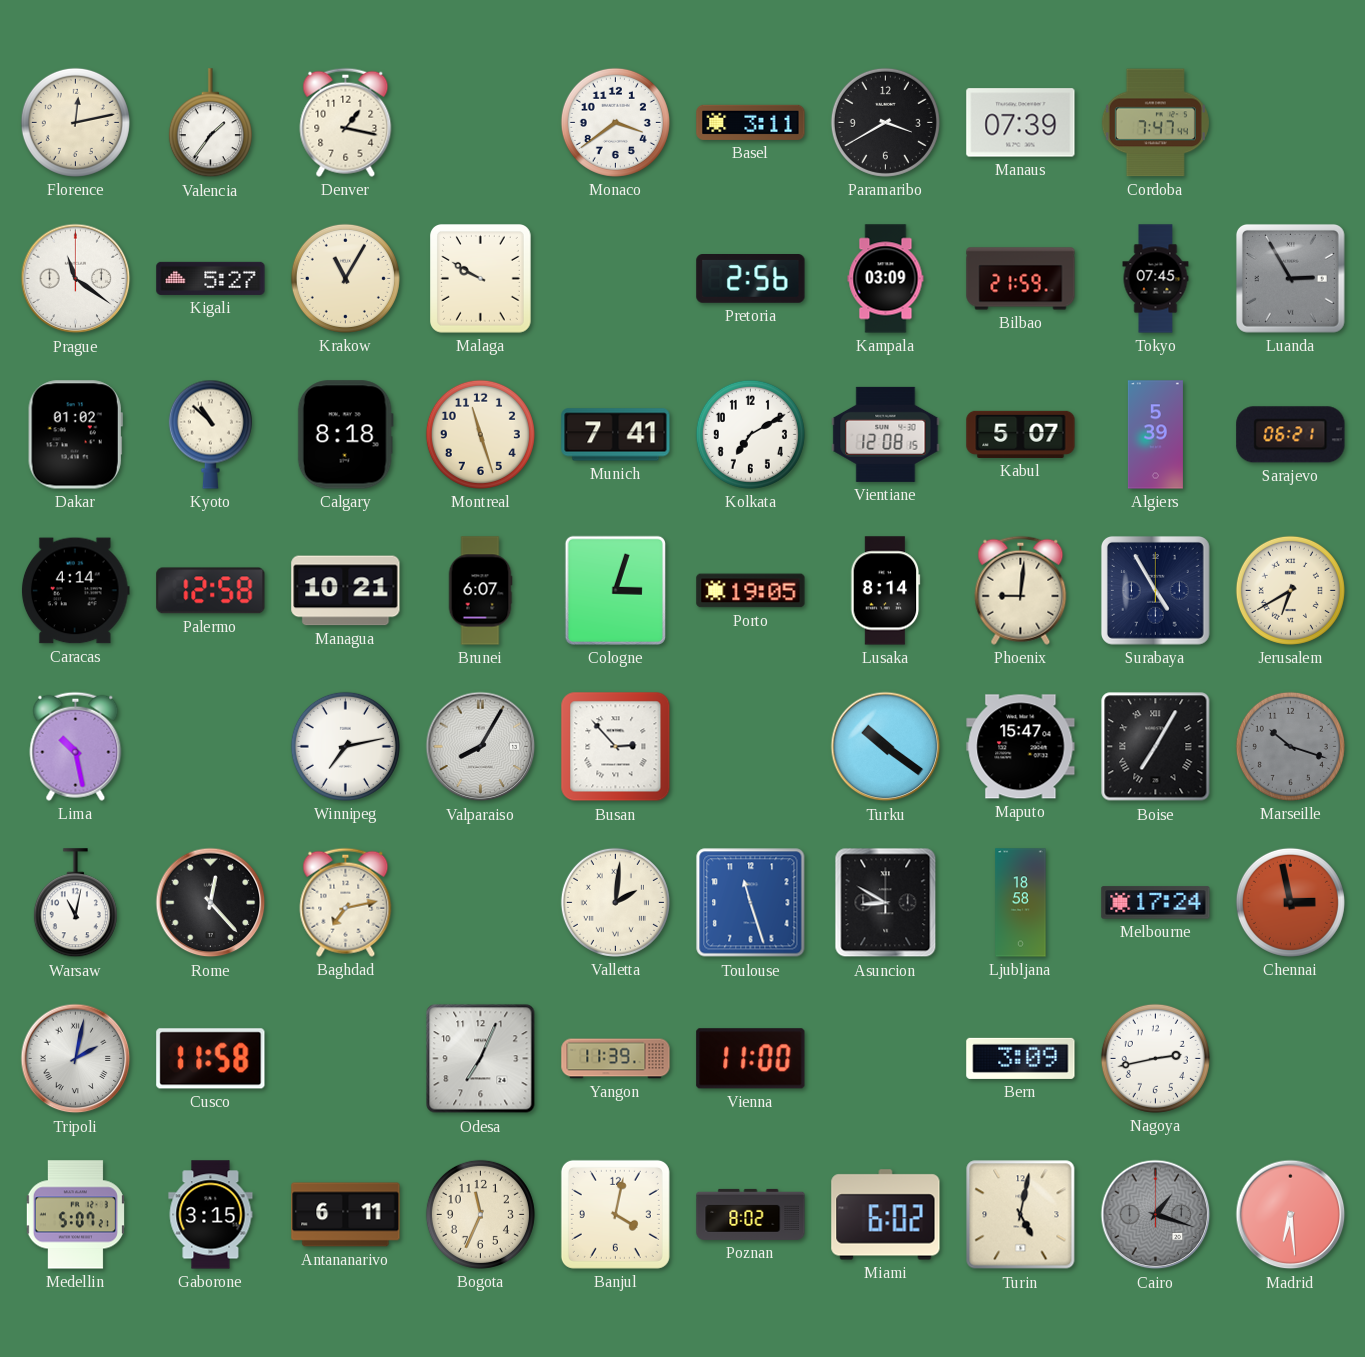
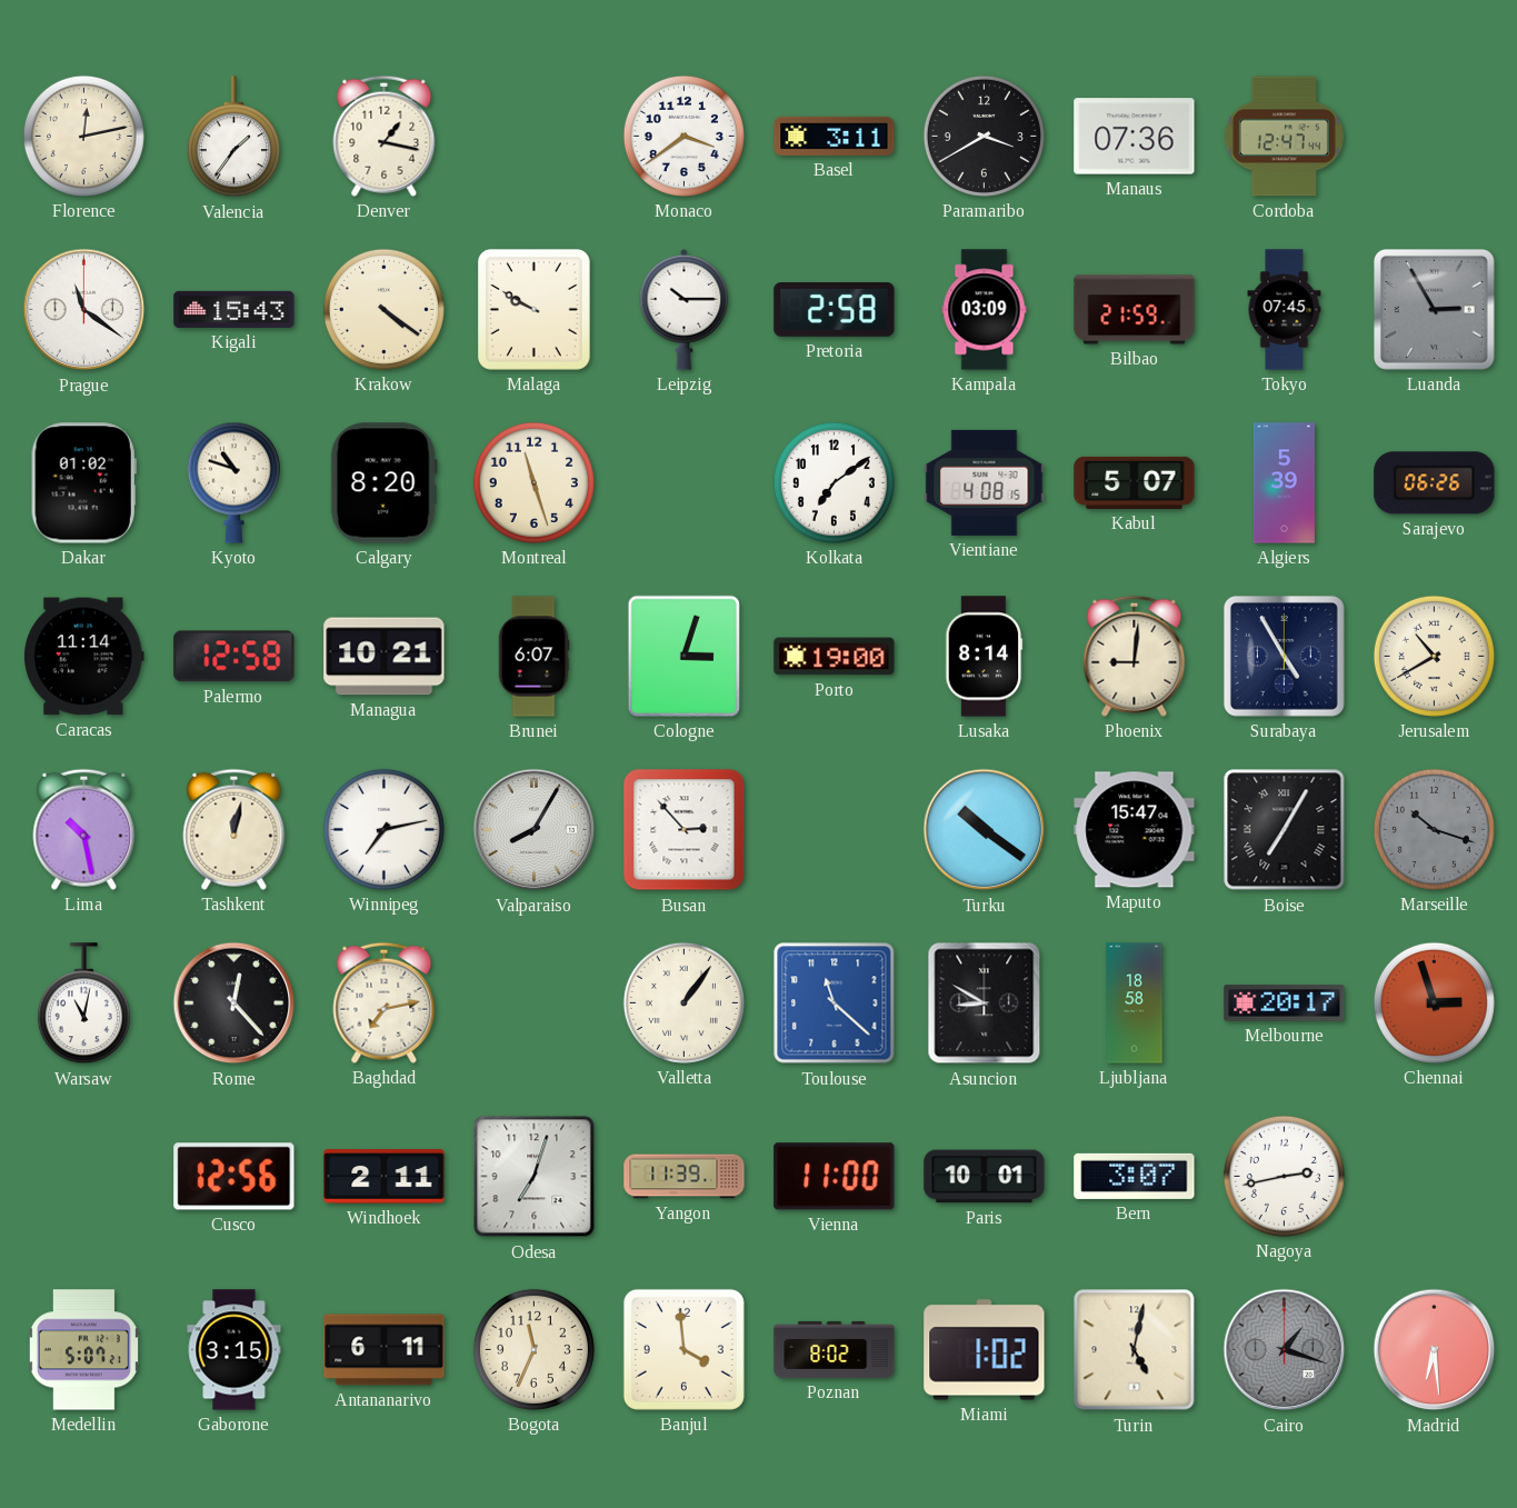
Manaus: 07:39 -> 07:36 (1135, 137)
Cordoba: 7:47 -> 12:47 (1284, 137)
Kigali: 5:27 -> 15:43 (234, 309)
Krakow: 11:05 -> 4:21 (383, 309)
Leipzig: none -> 10:15 (685, 309)
Pretoria: 2:56 -> 2:58 (835, 310)
Kyoto: 10:52 -> 10:48 (233, 482)
Calgary: 8:18 -> 8:20 (383, 483)
Munich: 7:41 -> none (616, 435)
Kolkata: 7:10 -> 7:09 (834, 482)
Vientiane: 12:08 -> 4:08 (985, 482)
Sarajevo: 06:21 -> 06:26 (1435, 483)
Caracas: 4:14 -> 11:14 (83, 657)
Porto: 19:05 -> 19:00 (835, 657)
Jerusalem: 6:40 -> 10:40 (1434, 656)
Tashkent: none -> 12:02 (234, 829)
Valletta: 2:01 -> 1:06 (683, 1002)
Toulouse: 11:27 -> 11:22 (835, 1003)
Melbourne: 17:24 -> 20:17 (1285, 1003)
Chennai: 2:58 -> 2:57 (1434, 1002)
Tripoli: 2:02 -> none (76, 1059)
Cusco: 11:58 -> 12:56 (234, 1177)
Windhoek: none -> 2:11 (385, 1177)
Odesa: 7:04 -> 7:03 (535, 1177)
Paris: none -> 10:01 (985, 1177)
Bern: 3:09 -> 3:07 (1135, 1176)
Banjul: 4:02 -> 3:59 (683, 1349)
Miami: 6:02 -> 1:02 (985, 1350)
